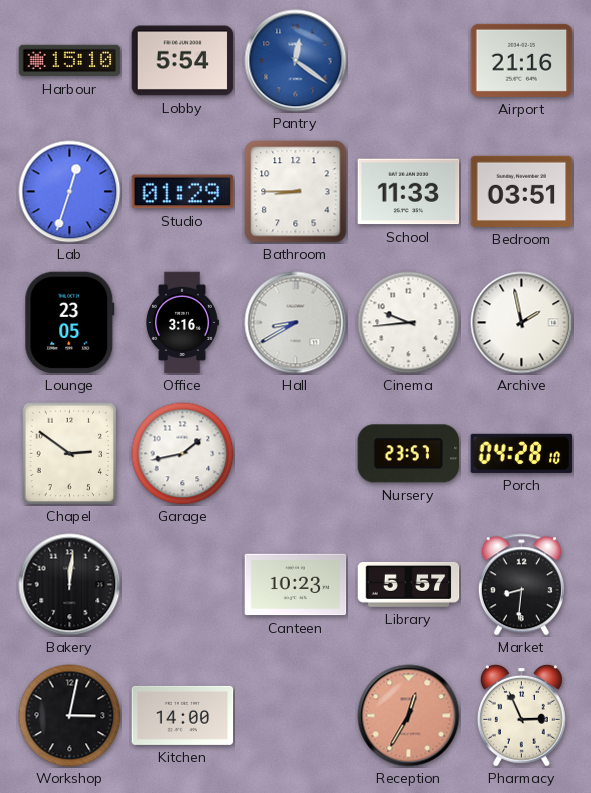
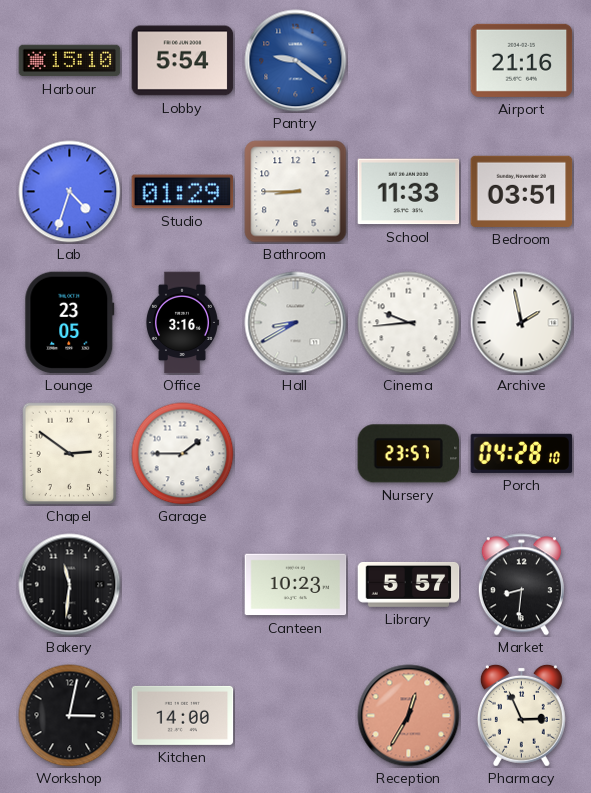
Pantry: 12:21 -> 9:21 (296, 61)
Lab: 12:33 -> 4:33 (70, 192)
Garage: 1:43 -> 1:45 (183, 454)
Bakery: 12:01 -> 11:31 (70, 585)
